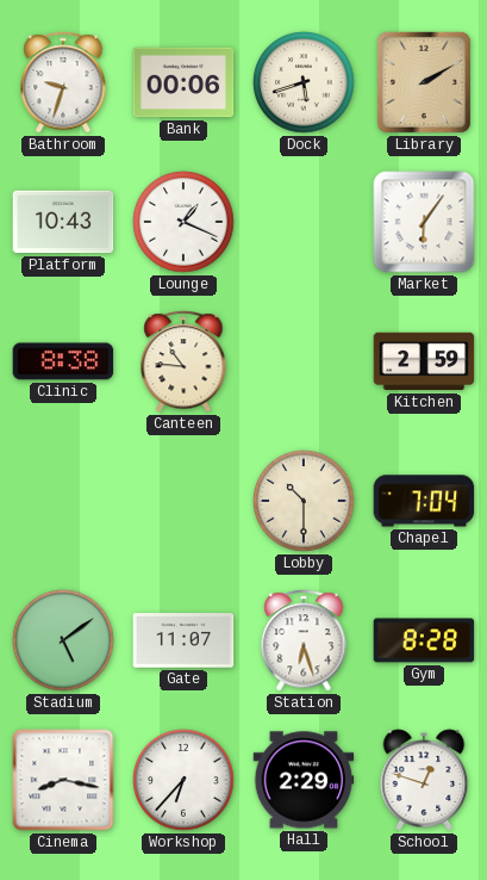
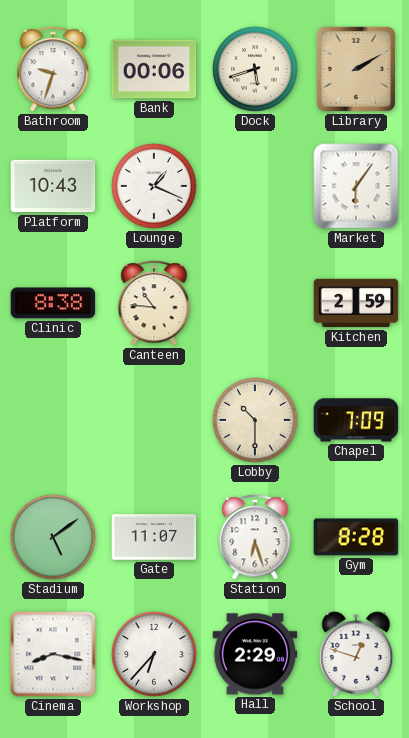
Chapel: 7:04 -> 7:09 (356, 420)
